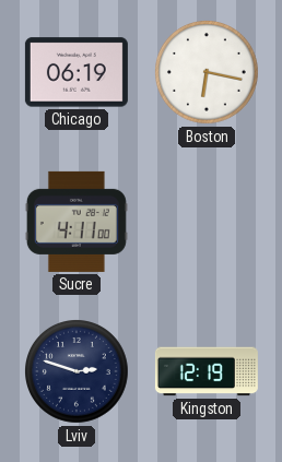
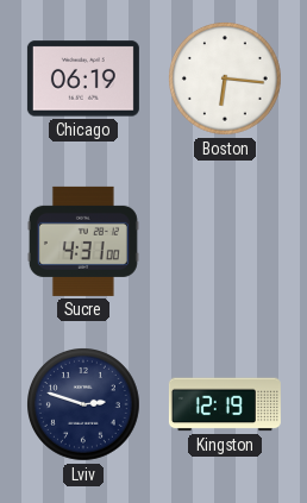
Boston: 6:17 -> 6:16 (226, 80)
Sucre: 4:11 -> 4:31 (83, 241)
